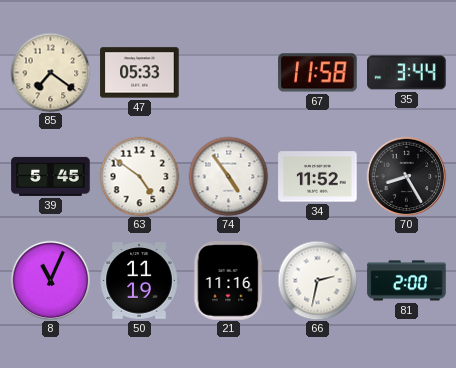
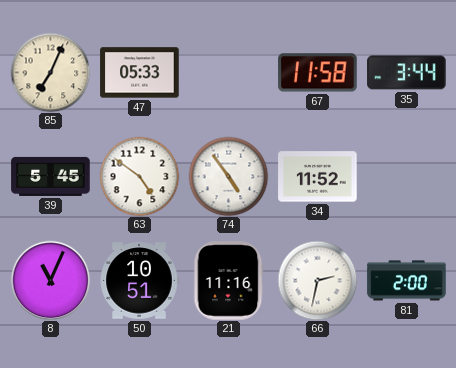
85: 7:21 -> 7:04 (50, 72)
70: 8:25 -> none (406, 176)
50: 11:19 -> 10:51 (139, 281)
